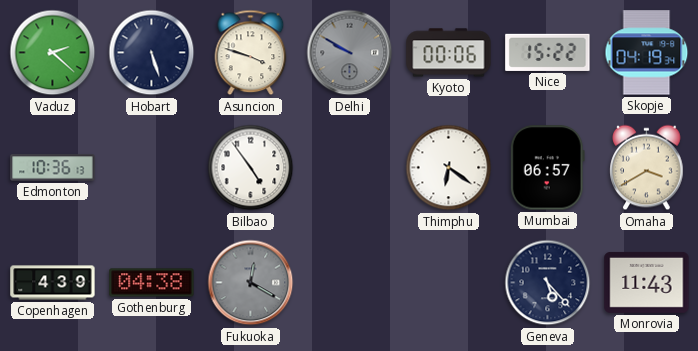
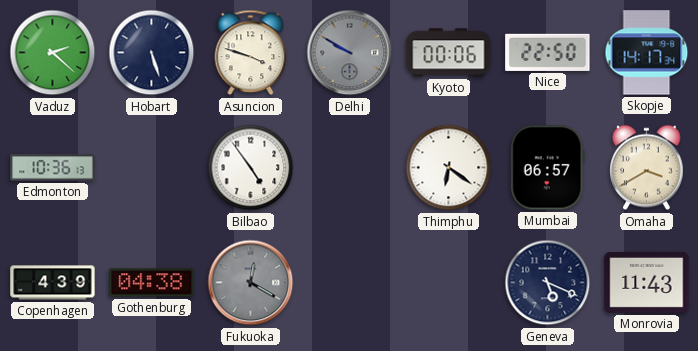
Nice: 15:22 -> 22:50 (548, 52)
Skopje: 04:19 -> 14:17 (647, 53)
Geneva: 5:23 -> 5:19 (548, 283)
